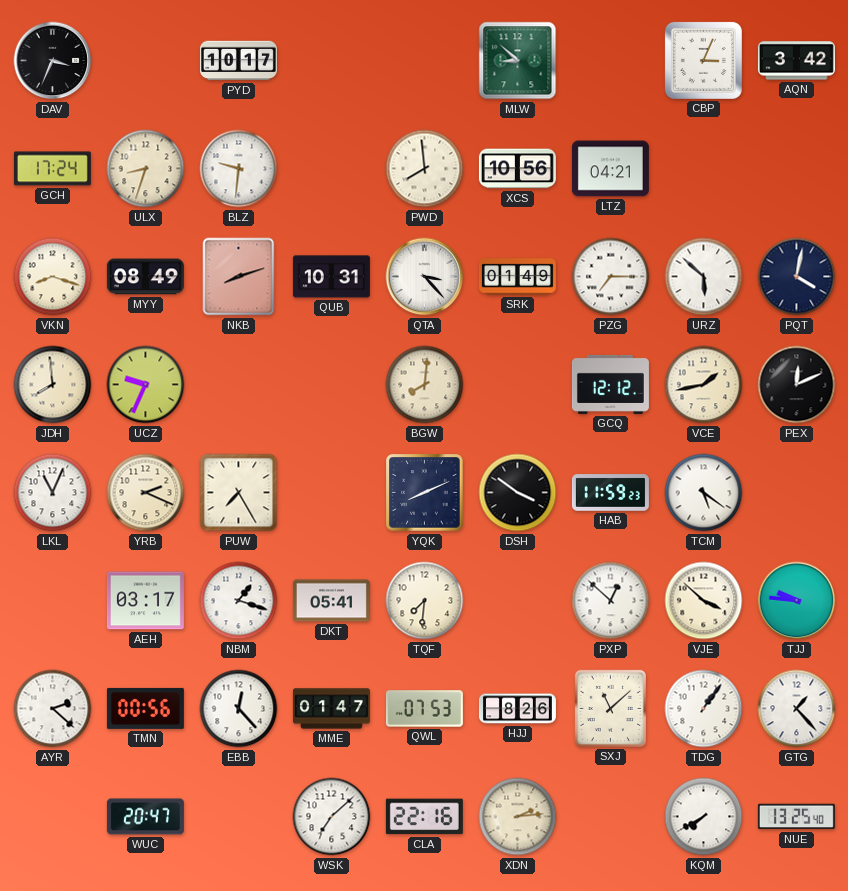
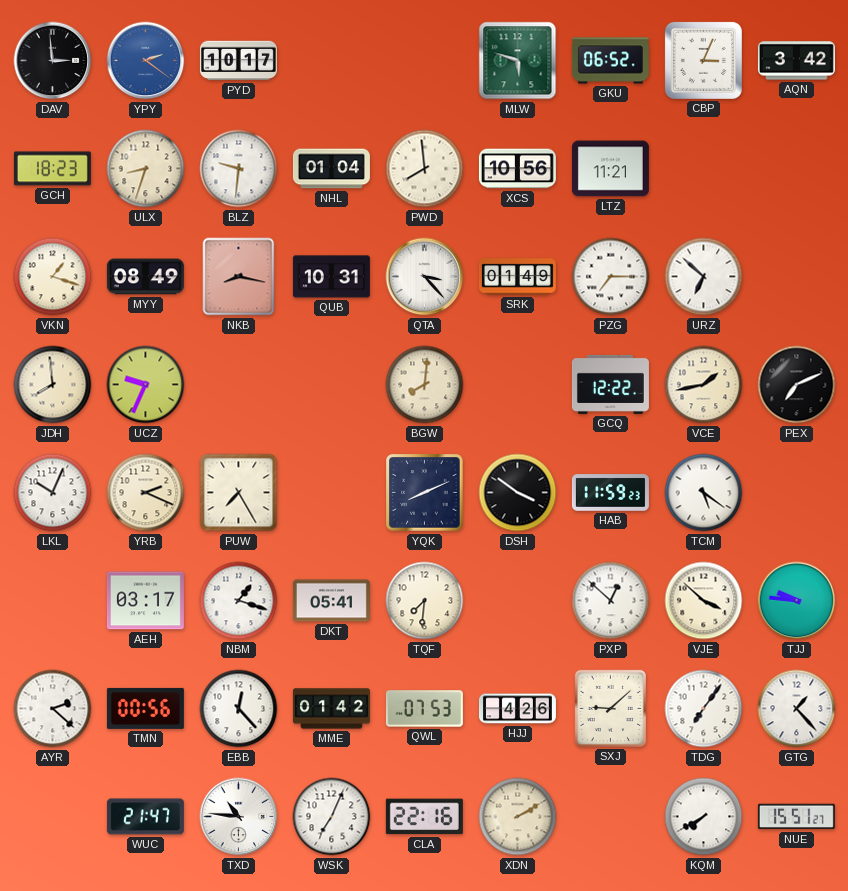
DAV: 3:34 -> 2:59 (53, 61)
YPY: none -> 2:21 (146, 61)
MLW: 8:52 -> 5:48 (518, 61)
GKU: none -> 06:52 (610, 61)
GCH: 17:24 -> 18:23 (52, 169)
NHL: none -> 01:04 (331, 169)
LTZ: 04:21 -> 11:21 (610, 169)
VKN: 8:18 -> 1:18 (53, 277)
NKB: 8:12 -> 8:17 (239, 277)
URZ: 5:52 -> 6:52 (704, 277)
PQT: 4:02 -> none (797, 277)
GCQ: 12:12 -> 12:22 (610, 384)
PEX: 12:11 -> 7:11 (797, 385)
LKL: 11:04 -> 10:04 (53, 493)
MME: 01:47 -> 01:42 (331, 709)
HJJ: 8:26 -> 4:26 (517, 709)
SXJ: 11:08 -> 9:08 (610, 708)
TDG: 1:06 -> 7:06 (704, 709)
WUC: 20:47 -> 21:47 (145, 817)
TXD: none -> 10:46 (239, 817)
WSK: 7:08 -> 7:04 (332, 817)
XDN: 2:14 -> 2:10 (518, 817)
NUE: 13:25 -> 15:51 (796, 817)
